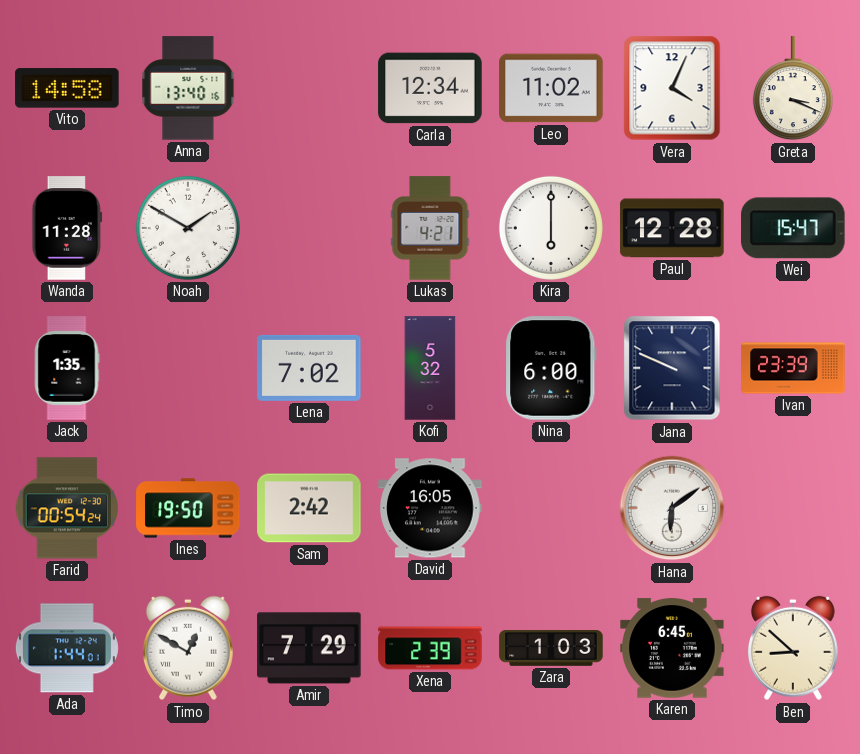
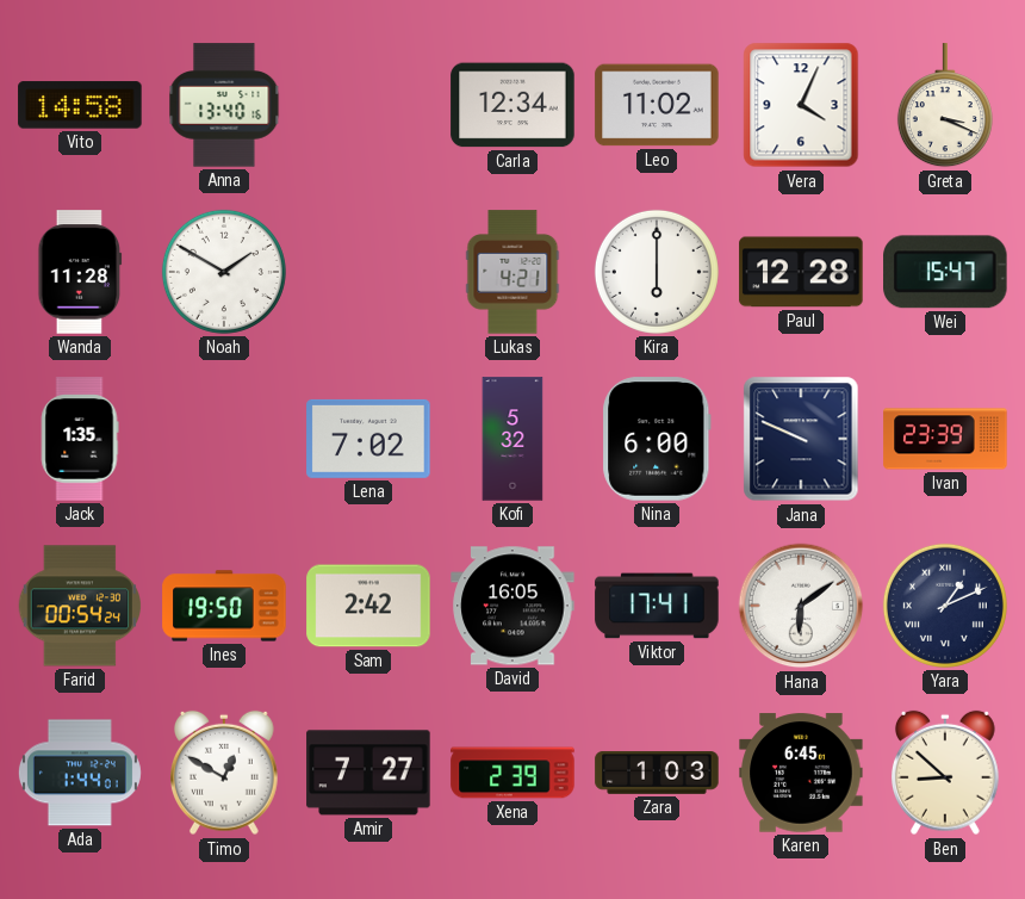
Viktor: none -> 17:41 (657, 606)
Yara: none -> 1:11 (945, 606)
Amir: 7:29 -> 7:27 (368, 773)
